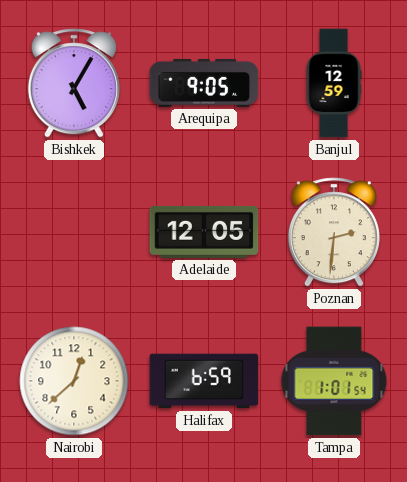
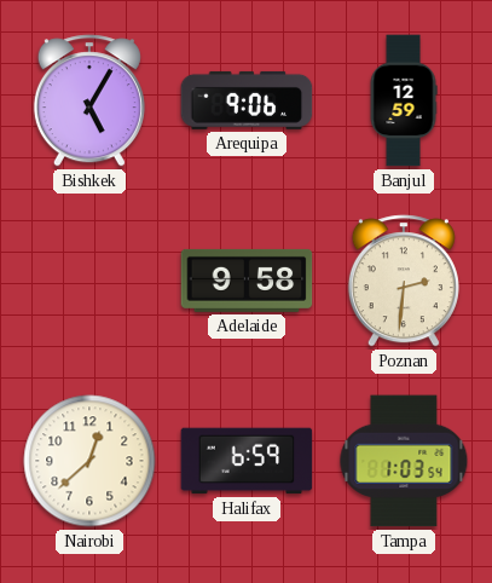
Arequipa: 9:05 -> 9:06 (247, 100)
Adelaide: 12:05 -> 9:58 (247, 281)
Tampa: 1:01 -> 1:03 (404, 461)
